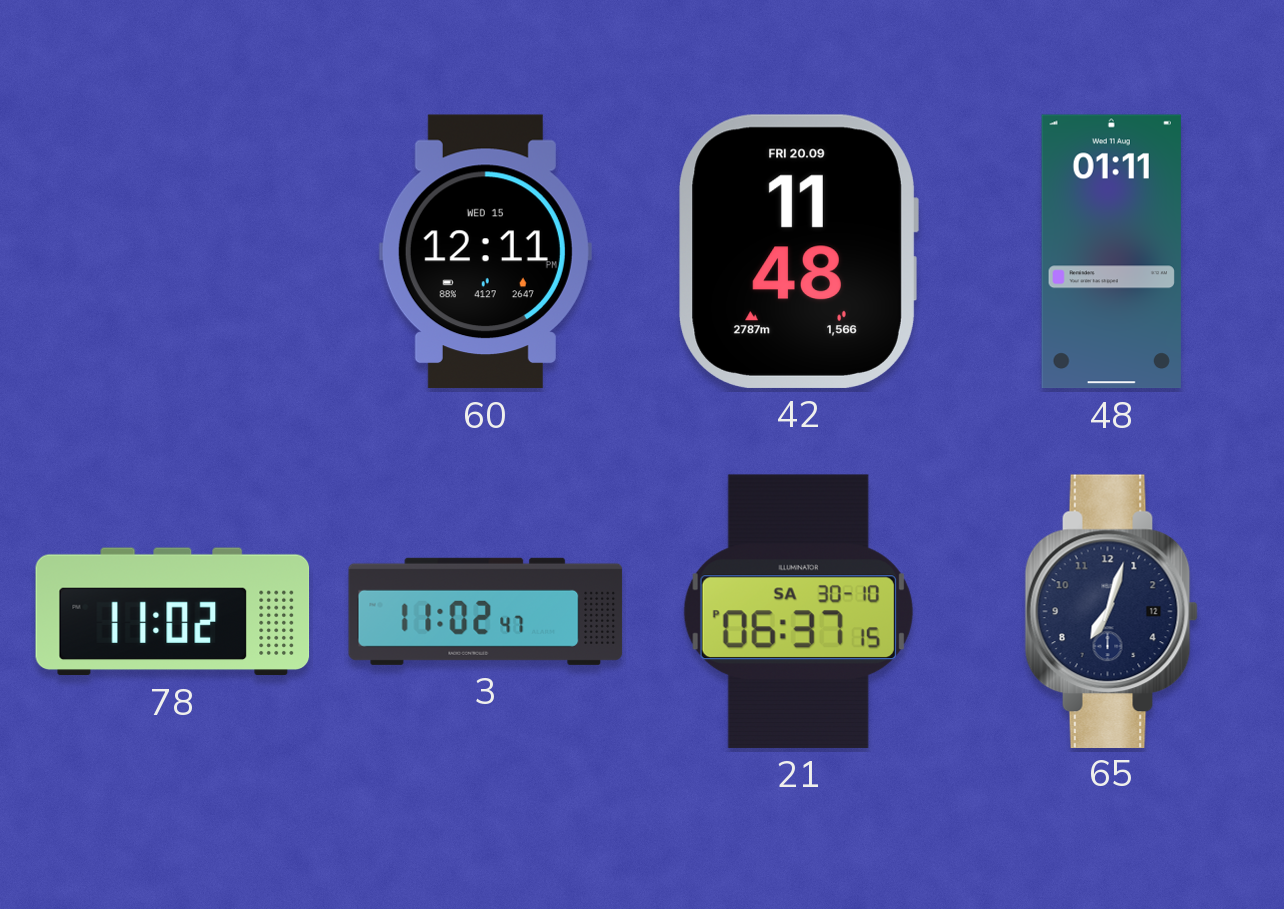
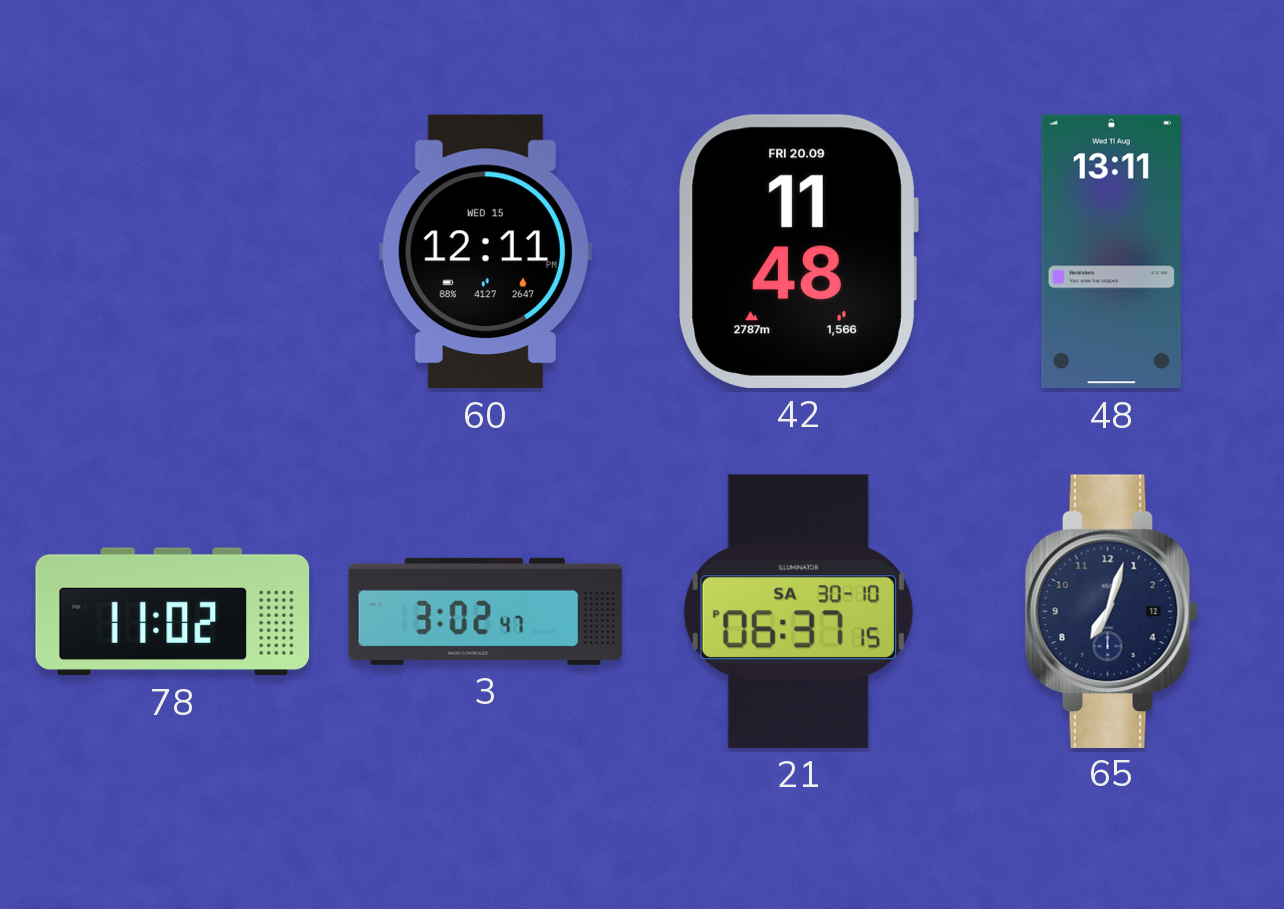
48: 01:11 -> 13:11 (1111, 252)
3: 11:02 -> 3:02 (486, 611)
